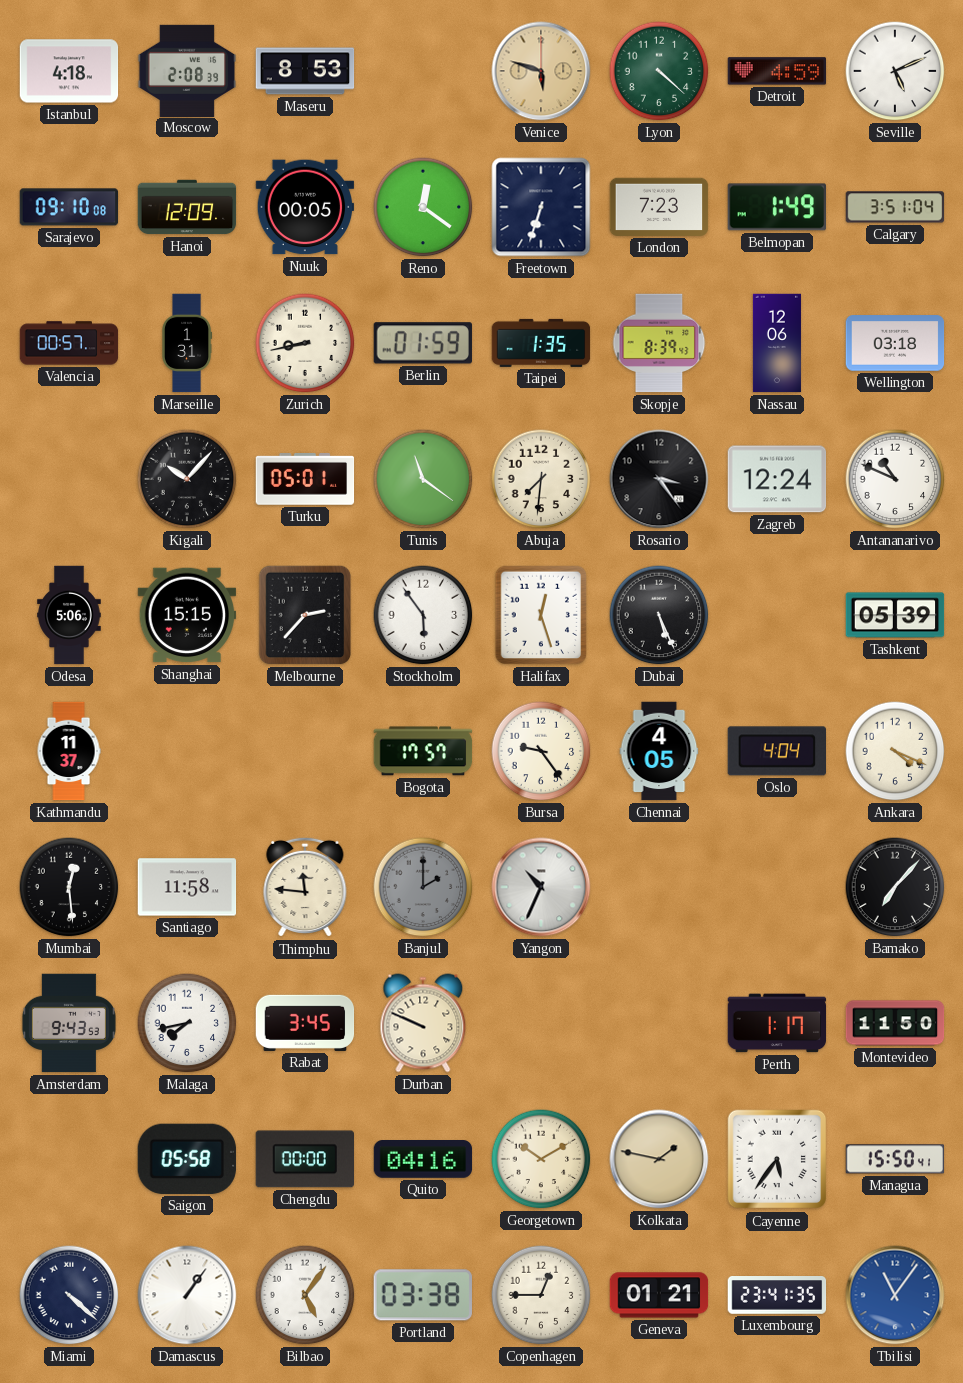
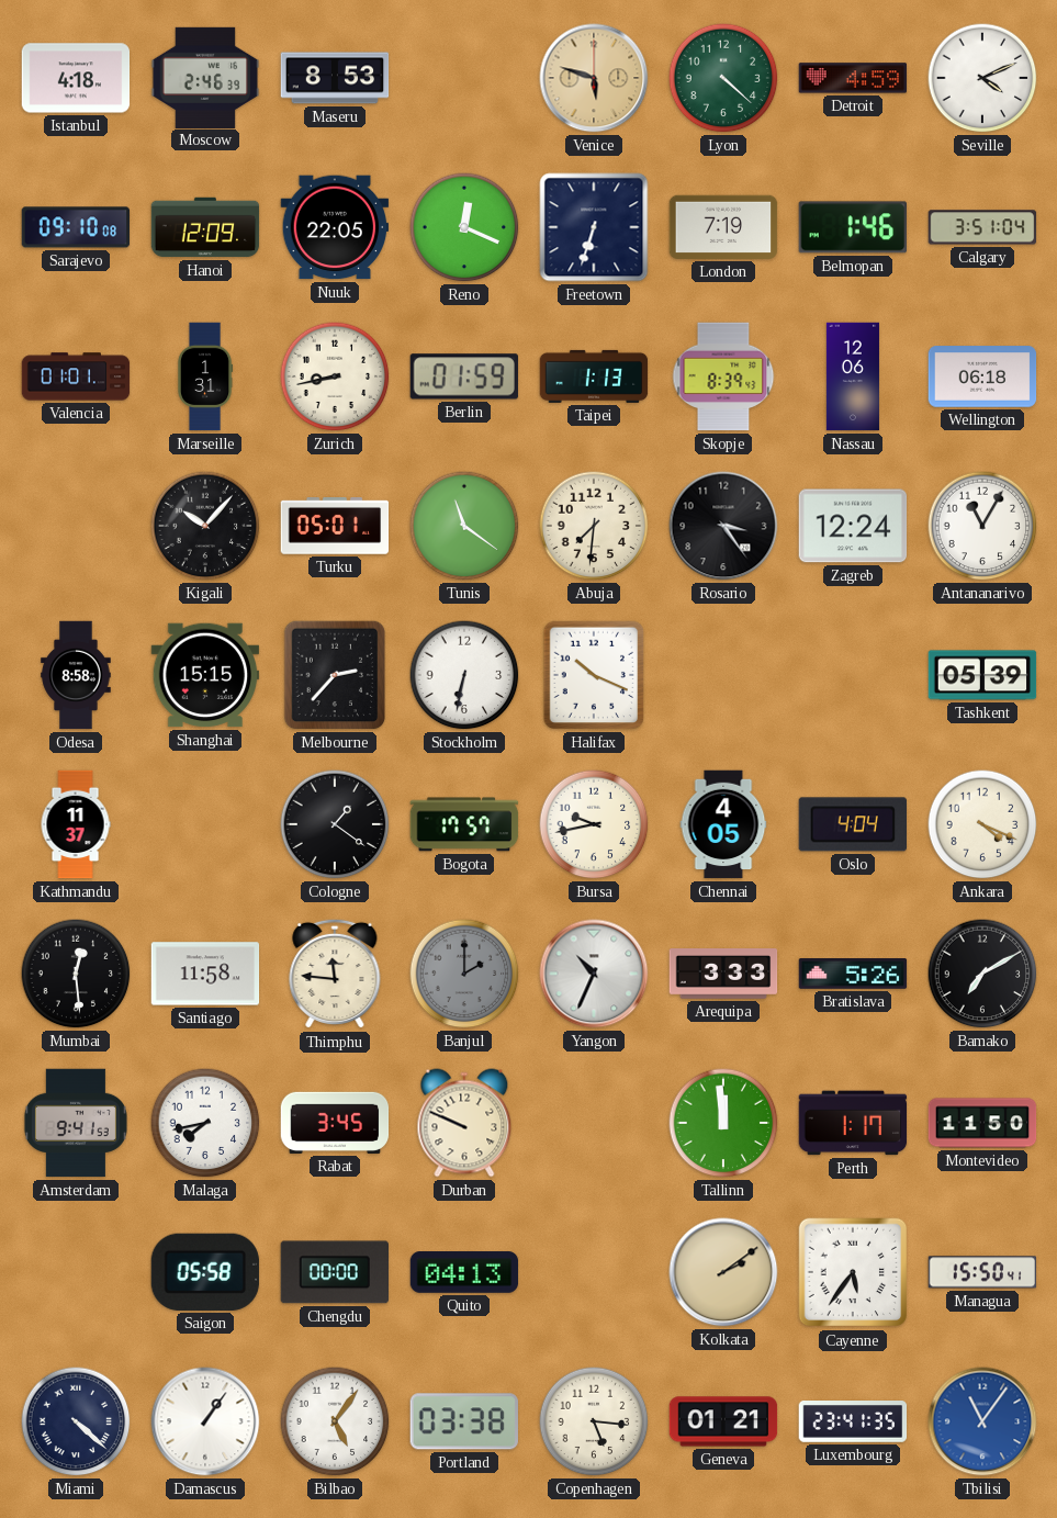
Moscow: 2:08 -> 2:46 (205, 77)
Seville: 5:11 -> 4:11 (982, 78)
Nuuk: 00:05 -> 22:05 (335, 227)
Reno: 12:21 -> 12:19 (464, 227)
London: 7:23 -> 7:19 (723, 227)
Belmopan: 1:49 -> 1:46 (852, 227)
Valencia: 00:57 -> 01:01 (76, 376)
Taipei: 1:35 -> 1:13 (594, 376)
Wellington: 03:18 -> 06:18 (982, 376)
Antananarivo: 10:49 -> 11:05 (982, 526)
Odesa: 5:06 -> 8:58 (76, 675)
Stockholm: 5:54 -> 6:32 (464, 675)
Halifax: 12:27 -> 10:19 (594, 675)
Dubai: 5:26 -> none (659, 615)
Cologne: none -> 1:21 (335, 824)
Bursa: 9:24 -> 9:43 (594, 824)
Arequipa: none -> 3:33 (723, 974)
Bratislava: none -> 5:26 (853, 975)
Bamako: 7:07 -> 7:10 (982, 974)
Amsterdam: 9:43 -> 9:41 (76, 1123)
Tallinn: none -> 11:59 (723, 1123)
Quito: 04:16 -> 04:13 (464, 1273)
Georgetown: 10:10 -> none (541, 1159)
Kolkata: 1:47 -> 2:09 (723, 1272)
Copenhagen: 12:45 -> 5:16 (594, 1421)
